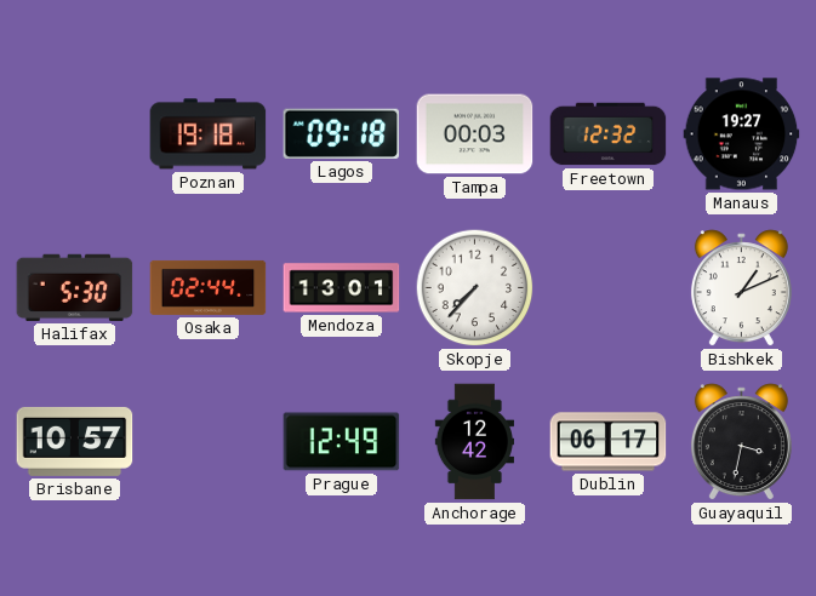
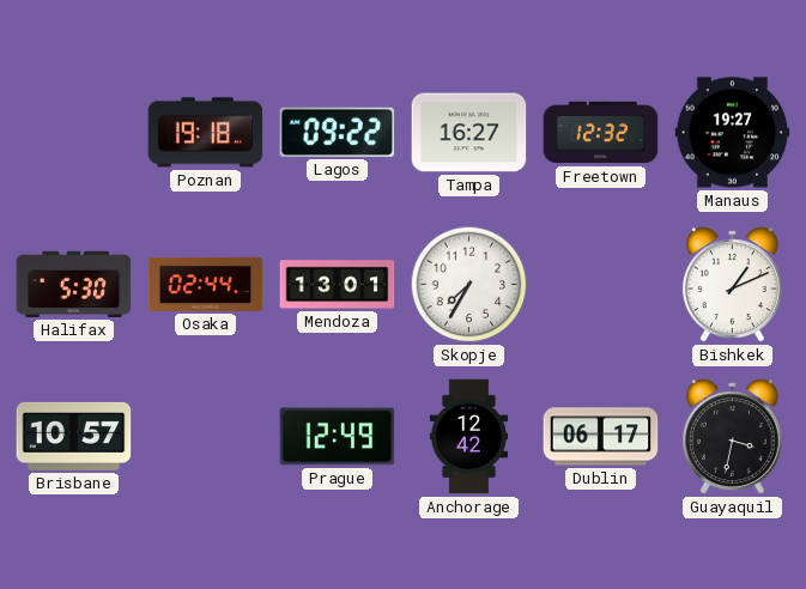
Lagos: 09:18 -> 09:22 (338, 132)
Tampa: 00:03 -> 16:27 (469, 133)
Skopje: 7:37 -> 7:35 (469, 285)
